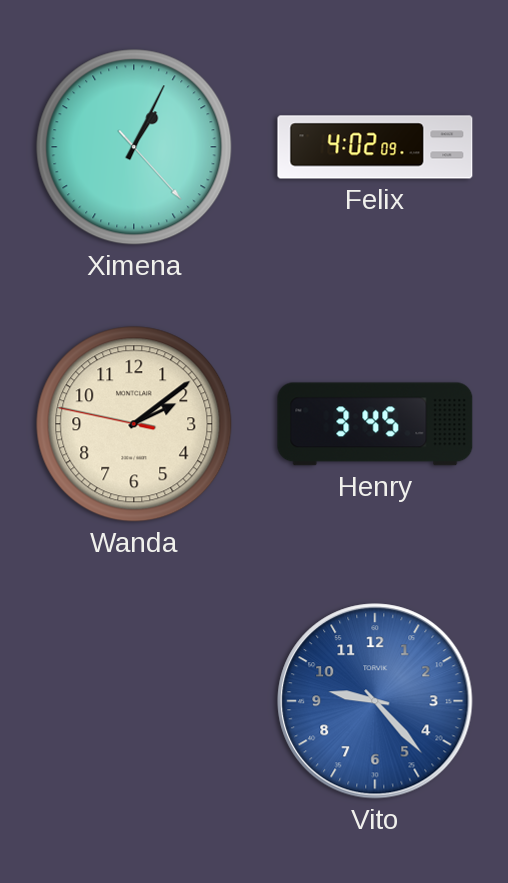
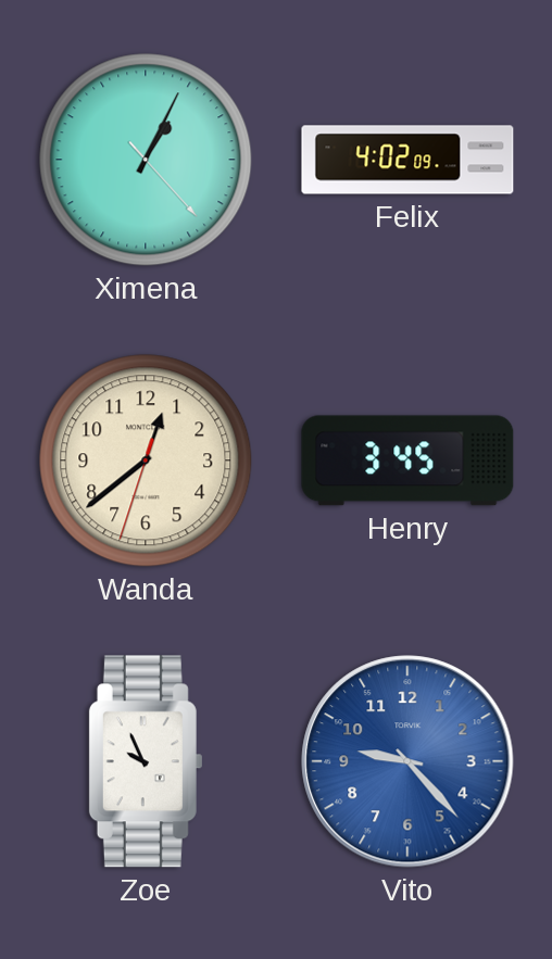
Wanda: 2:08 -> 12:38 (146, 460)
Zoe: none -> 9:56 (145, 761)
